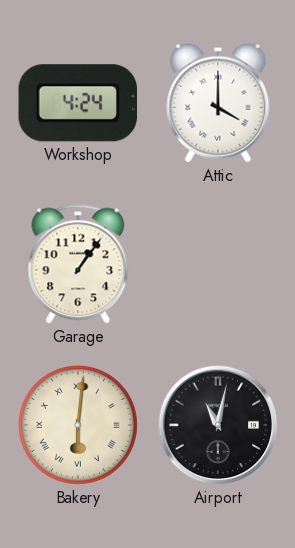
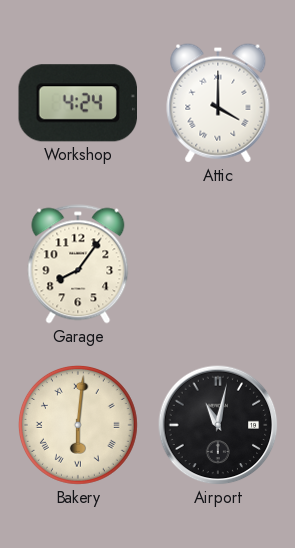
Garage: 1:06 -> 8:06 (78, 264)
